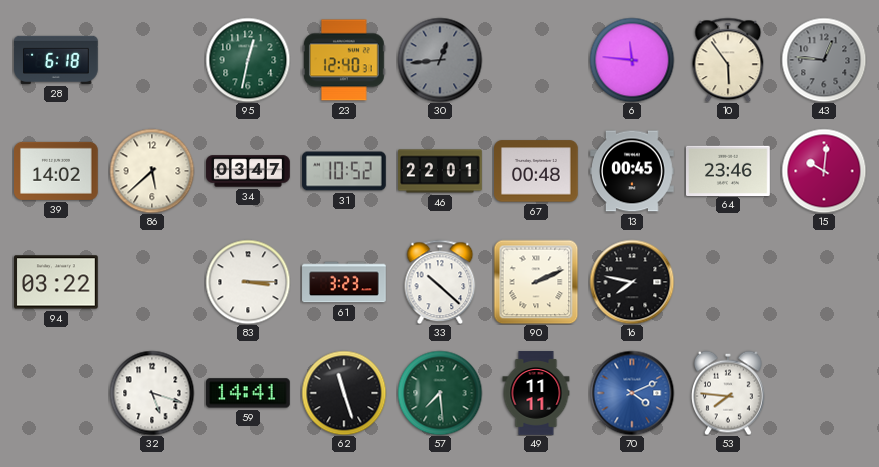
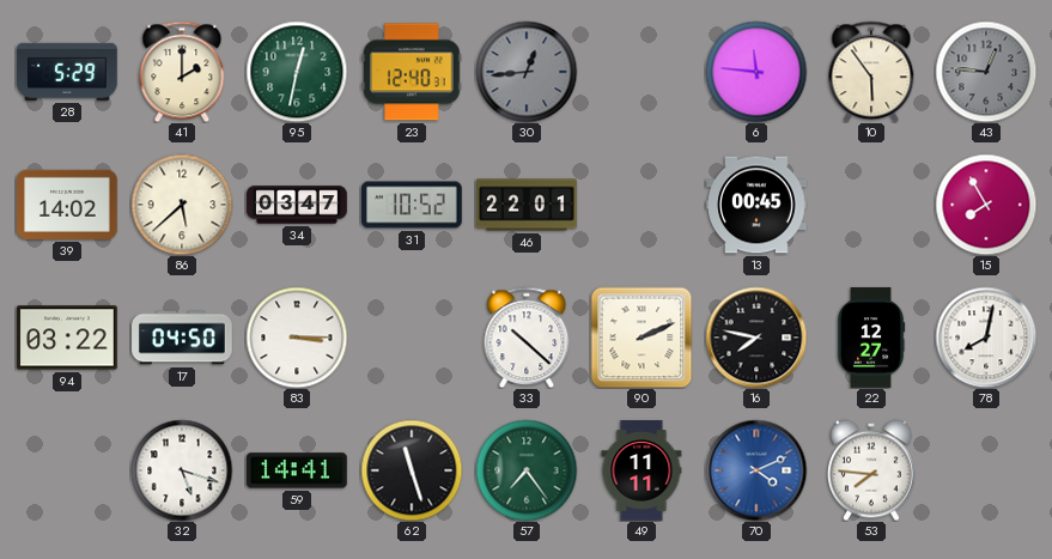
28: 6:18 -> 5:29 (68, 72)
41: none -> 2:00 (182, 72)
67: 00:48 -> none (536, 171)
64: 23:46 -> none (728, 170)
15: 10:01 -> 7:55 (986, 205)
17: none -> 04:50 (182, 338)
61: 3:23 -> none (344, 282)
22: none -> 12:27 (871, 338)
78: none -> 8:02 (986, 338)
57: 7:29 -> 7:24 (527, 470)
